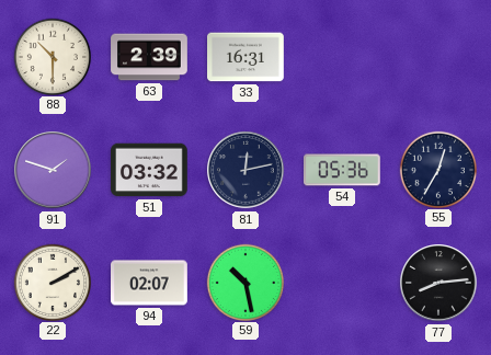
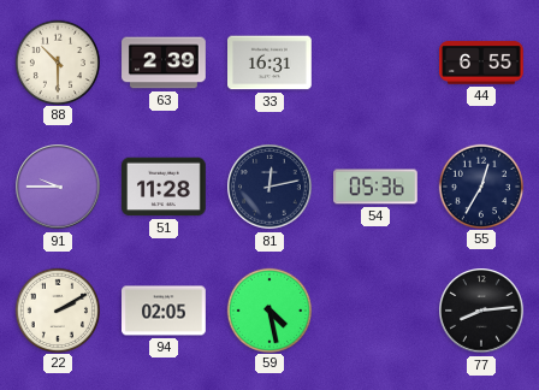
44: none -> 6:55 (482, 63)
91: 1:48 -> 9:45 (58, 187)
51: 03:32 -> 11:28 (165, 187)
94: 02:07 -> 02:05 (165, 311)
59: 10:28 -> 4:28 (268, 309)
